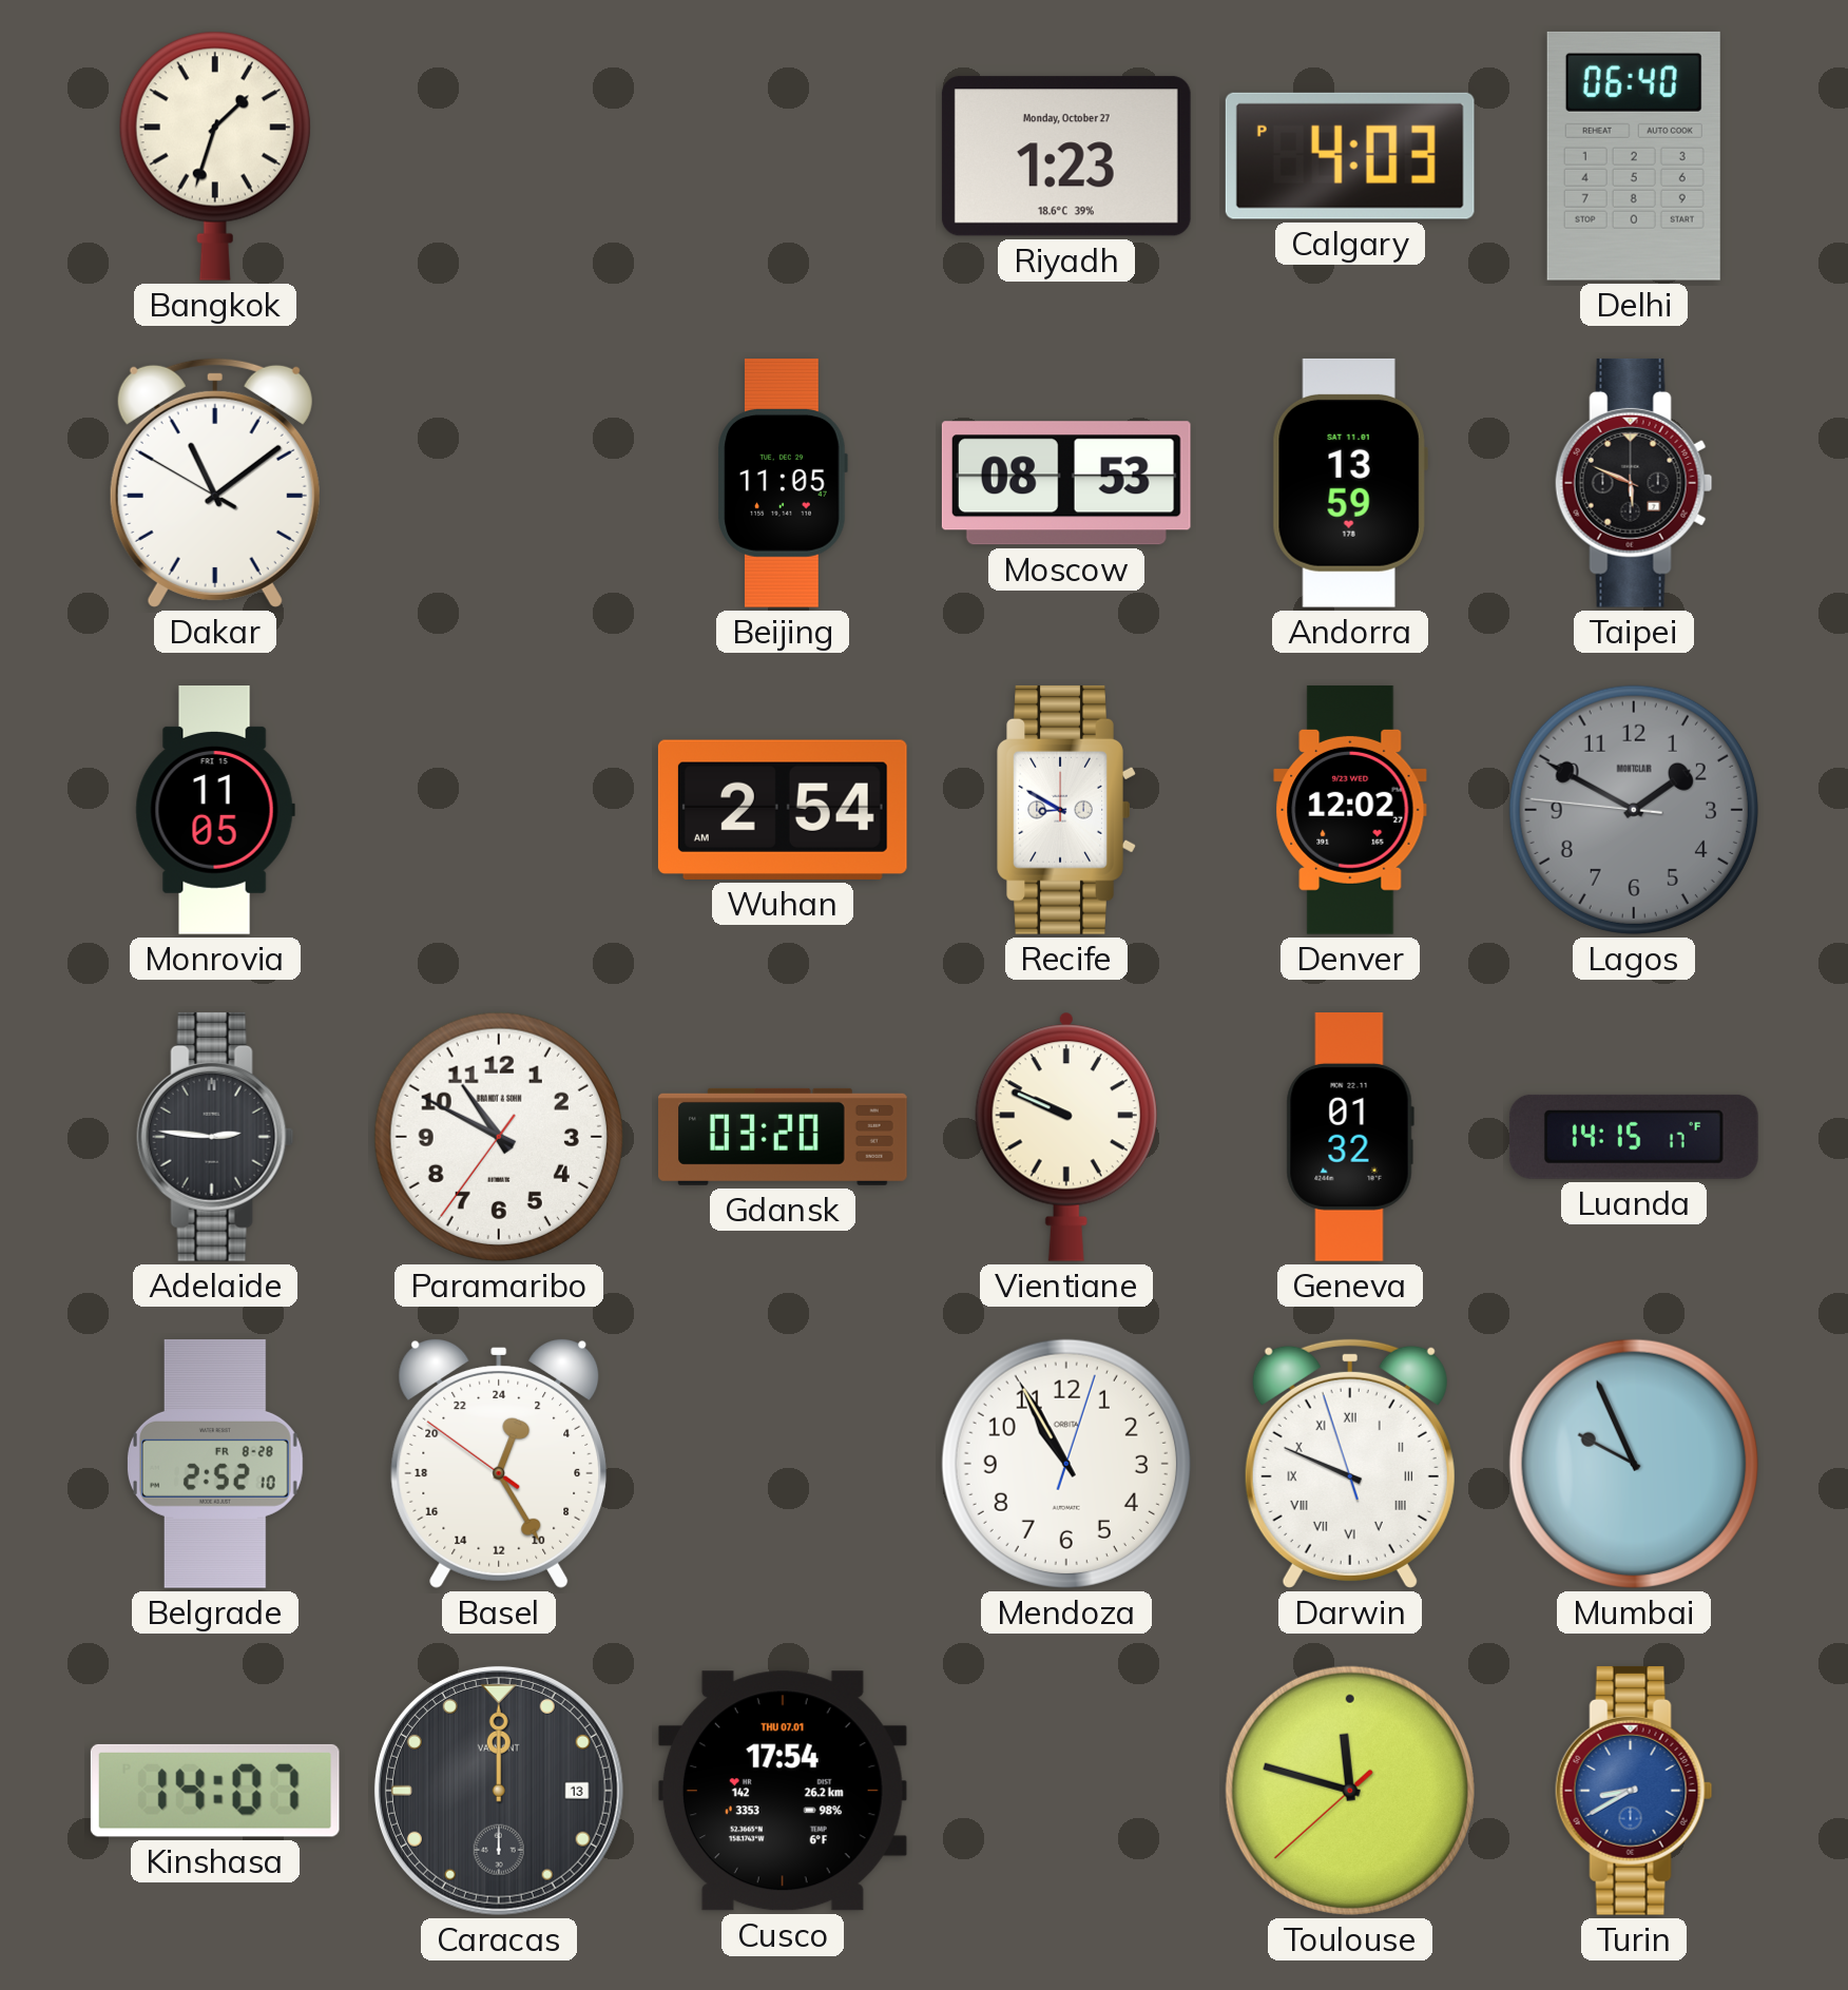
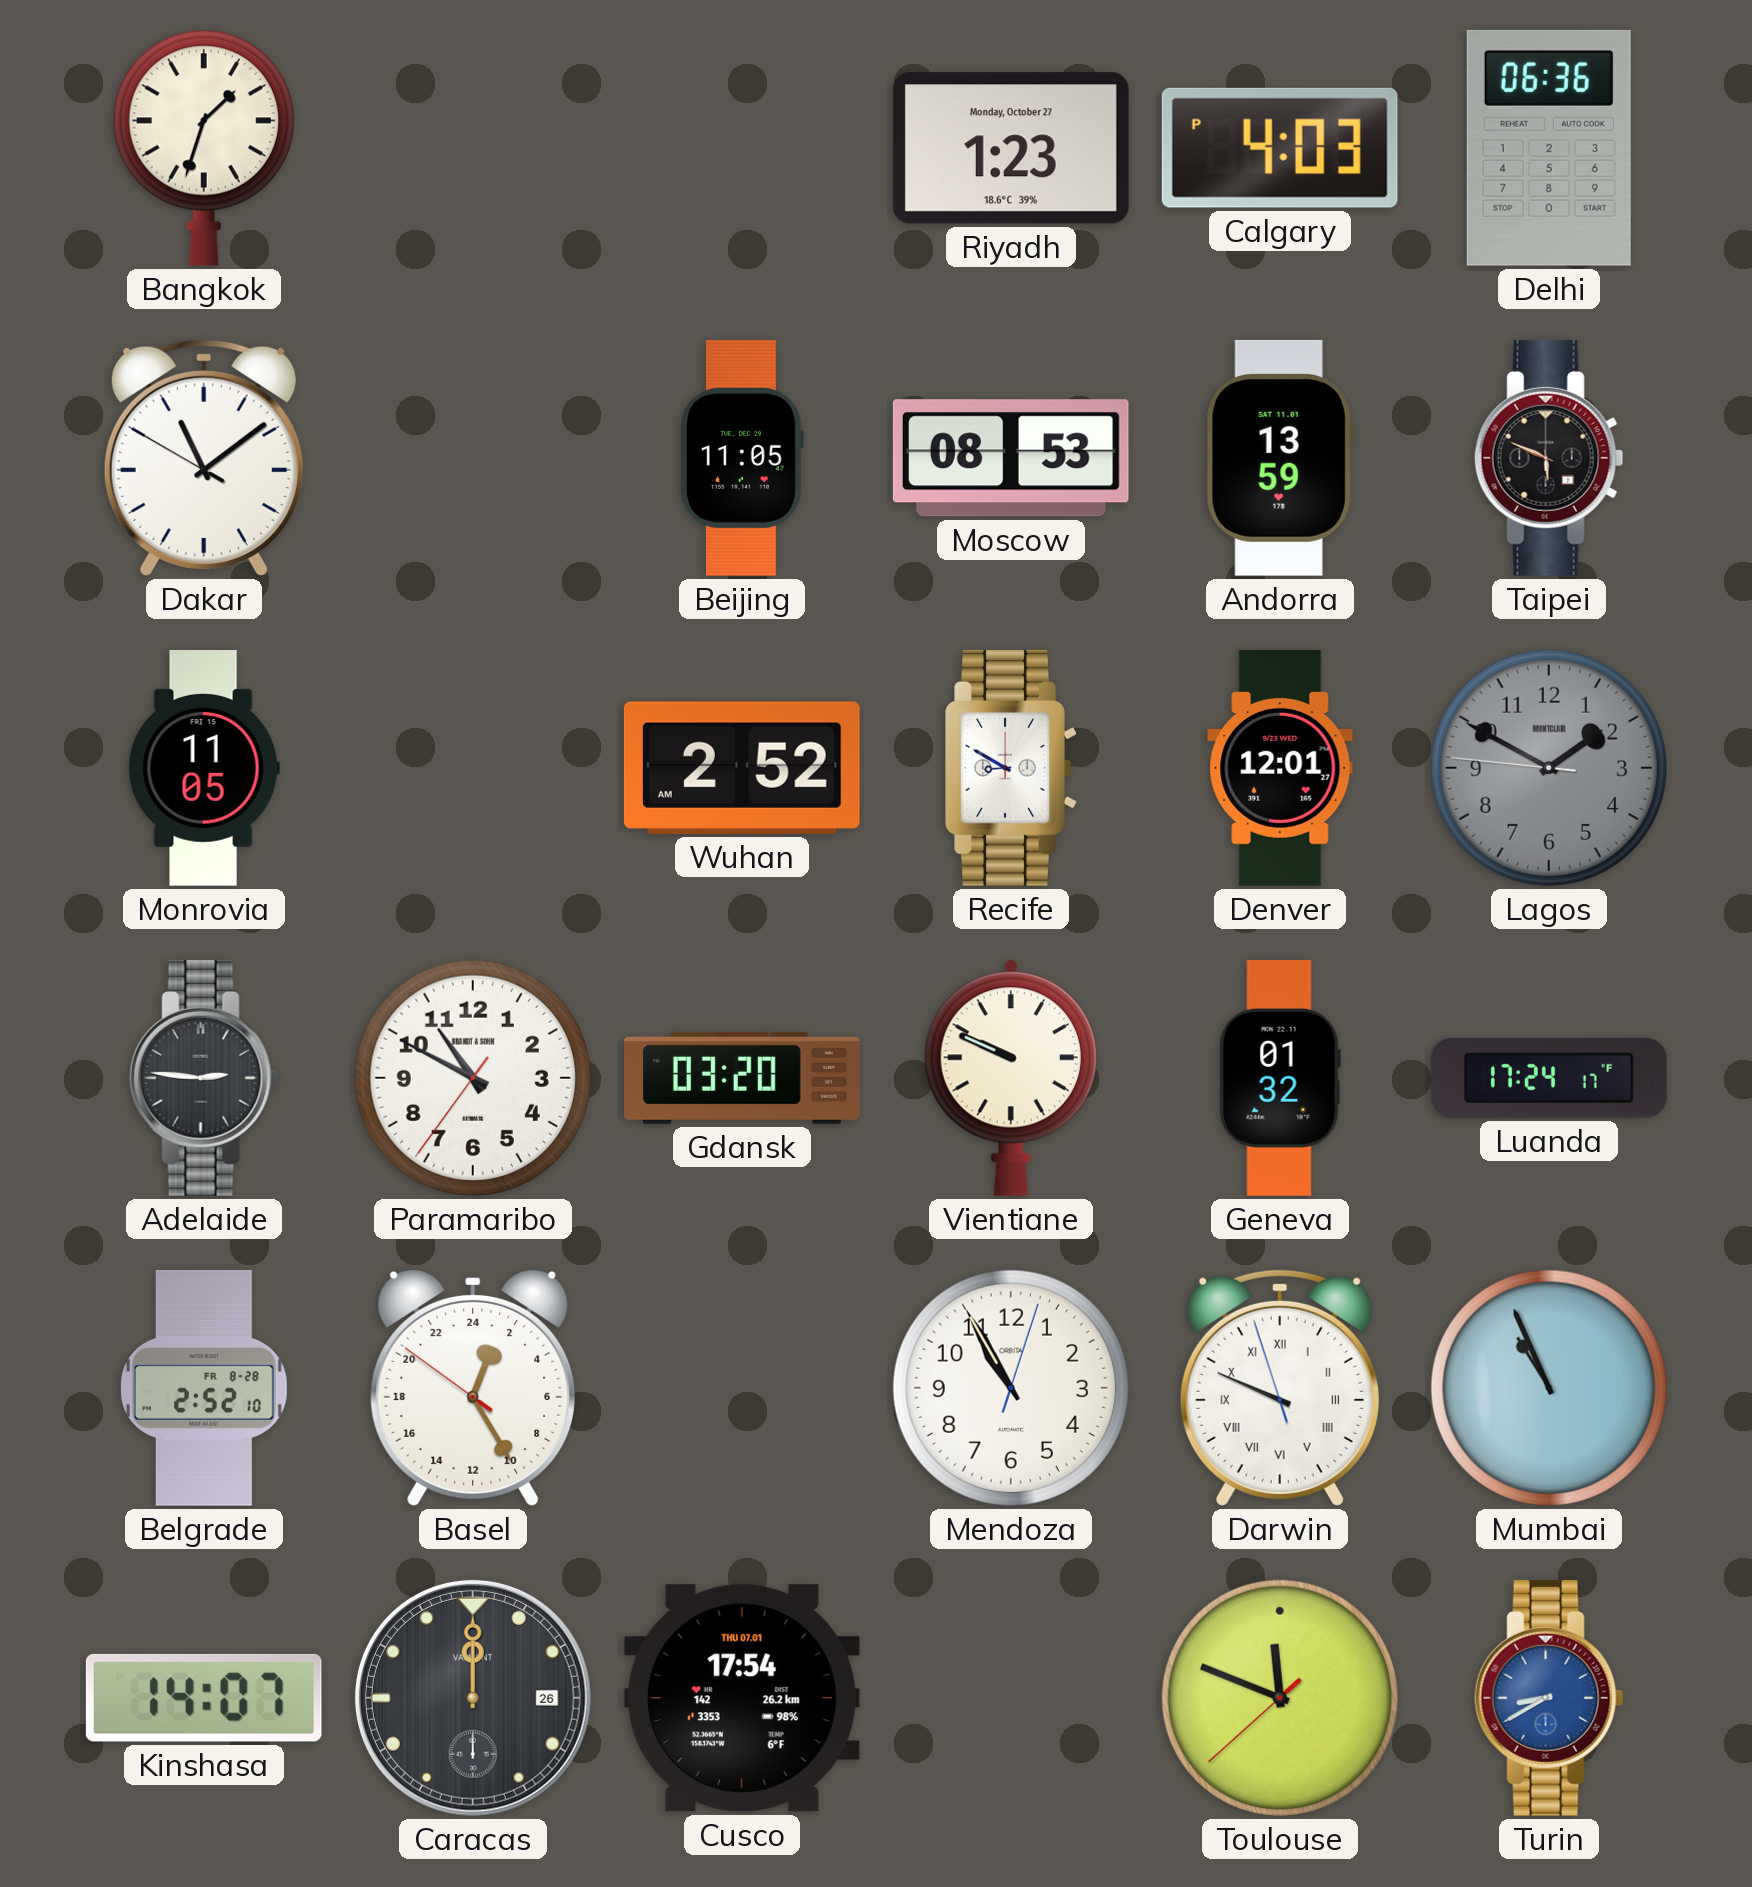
Delhi: 06:40 -> 06:36 (1549, 148)
Wuhan: 2:54 -> 2:52 (742, 768)
Denver: 12:02 -> 12:01 (1280, 768)
Luanda: 14:15 -> 17:24 (1549, 1078)
Mumbai: 9:56 -> 10:56 (1549, 1388)
Caracas date: 13 -> 26 (473, 1698)
Toulouse: 11:47 -> 11:48 (1280, 1698)
